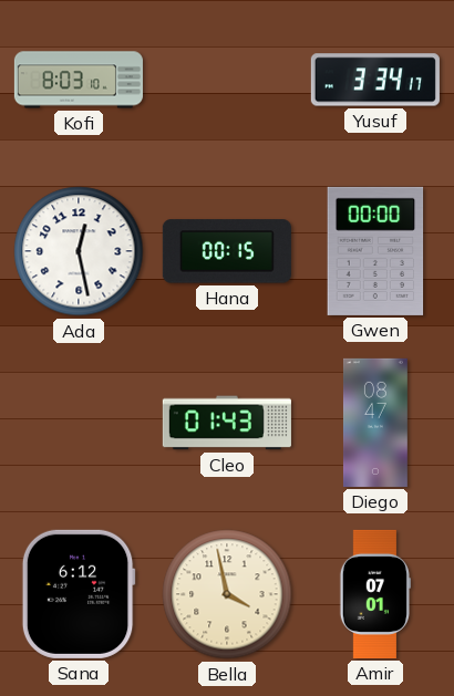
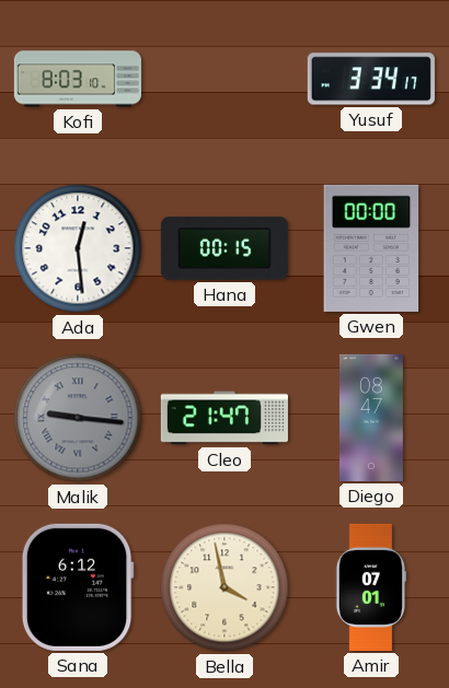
Ada: 12:28 -> 12:29 (78, 248)
Malik: none -> 9:16 (78, 418)
Cleo: 01:43 -> 21:47 (225, 418)
